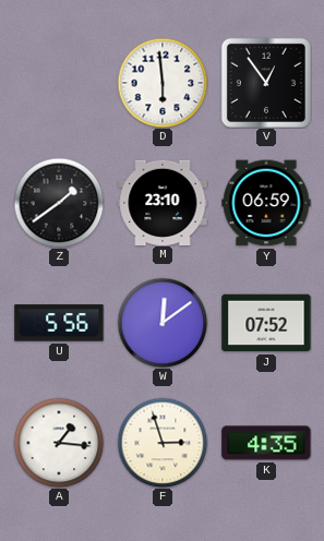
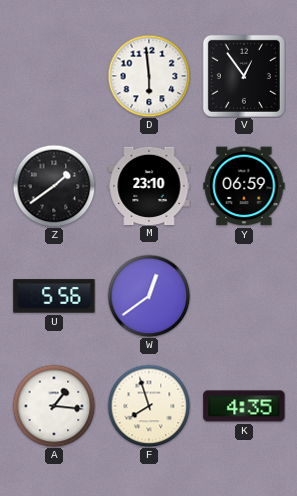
W: 12:09 -> 12:39 (149, 296)
J: 07:52 -> none (266, 323)
F: 2:57 -> 7:57 (149, 406)
